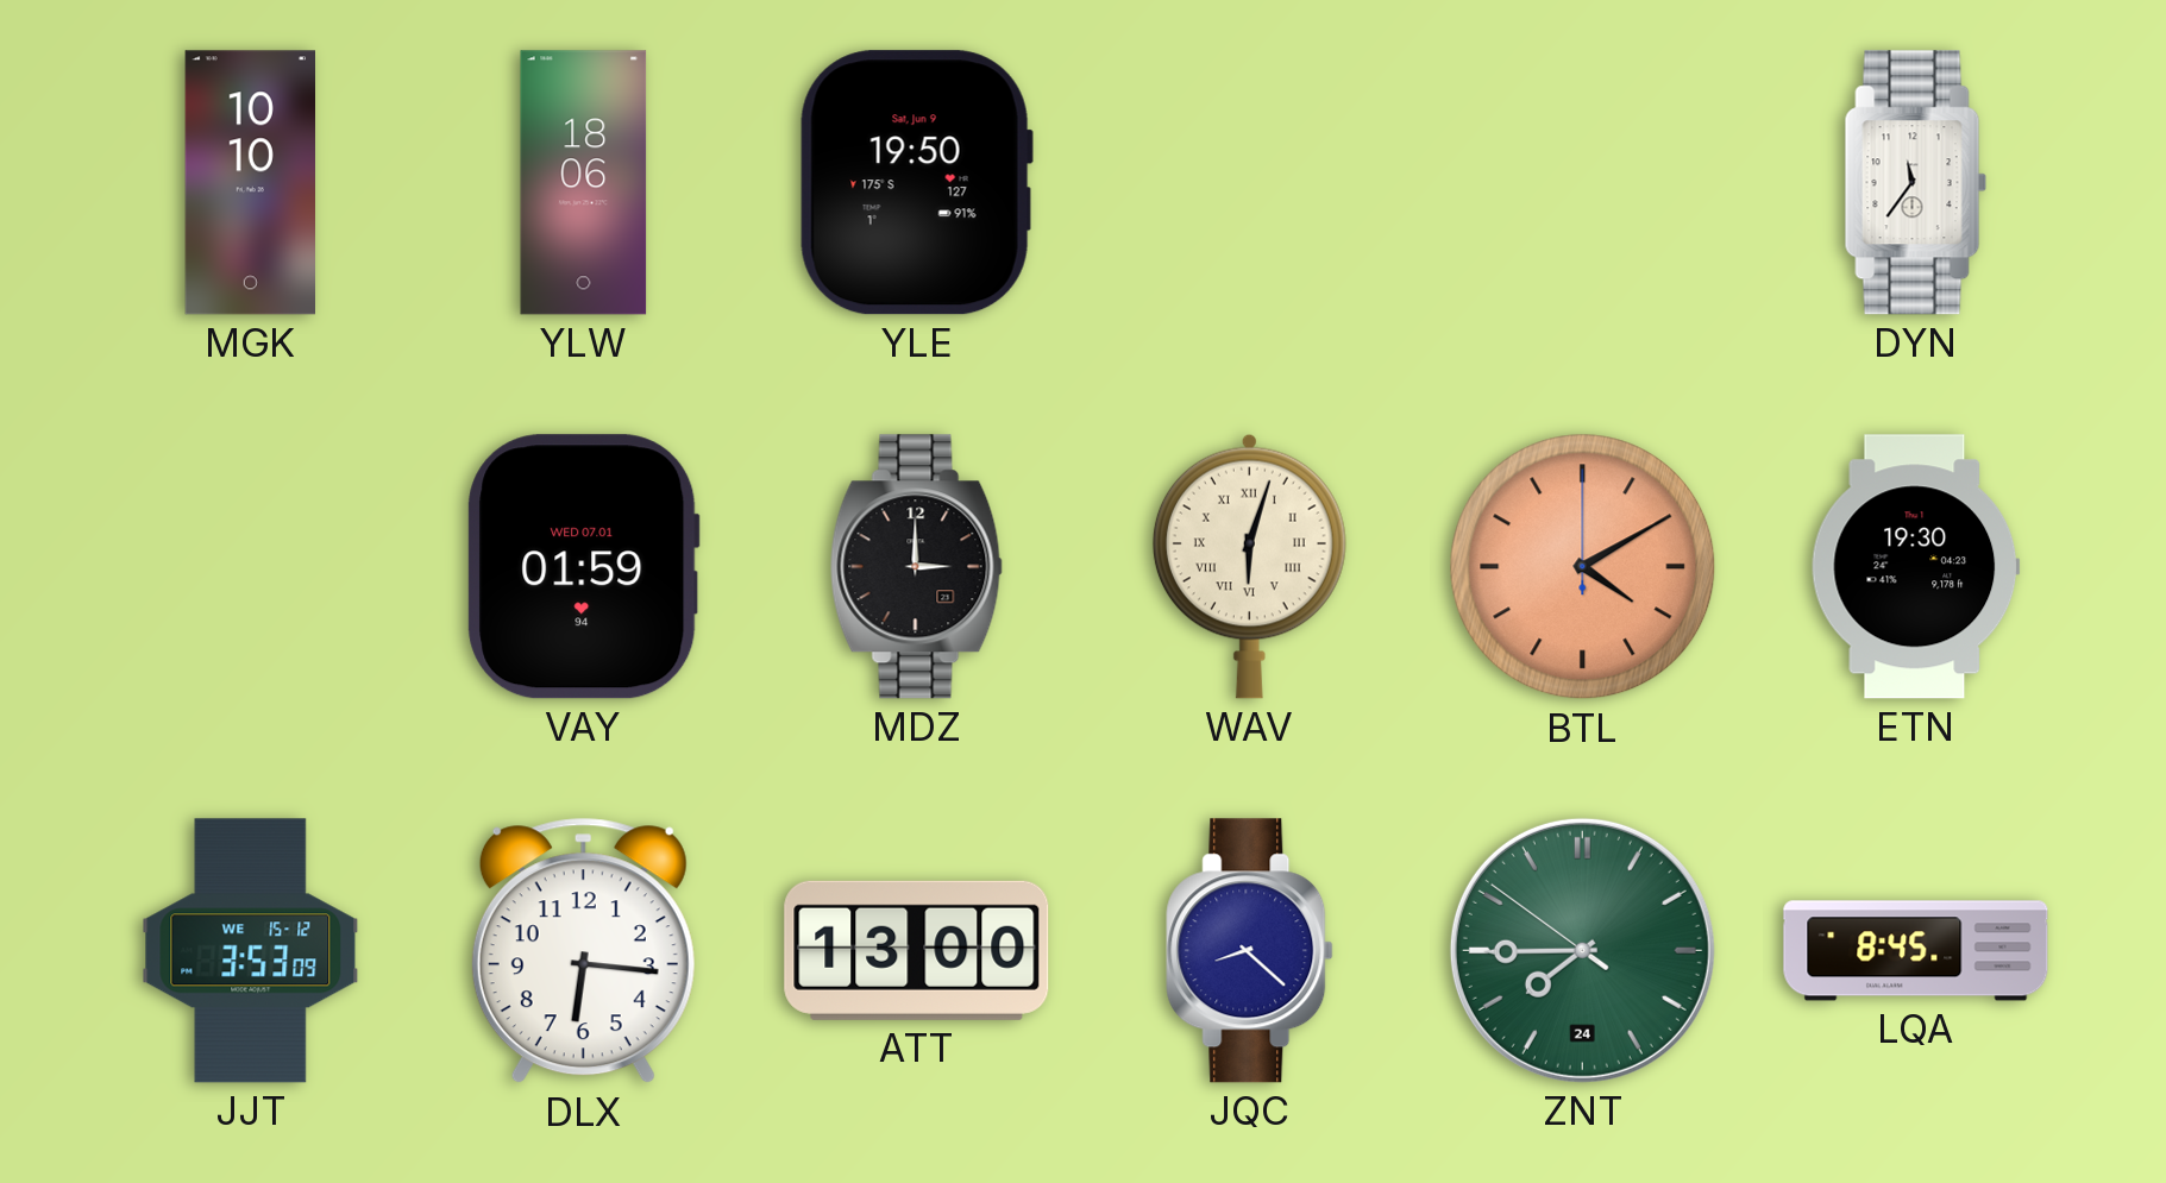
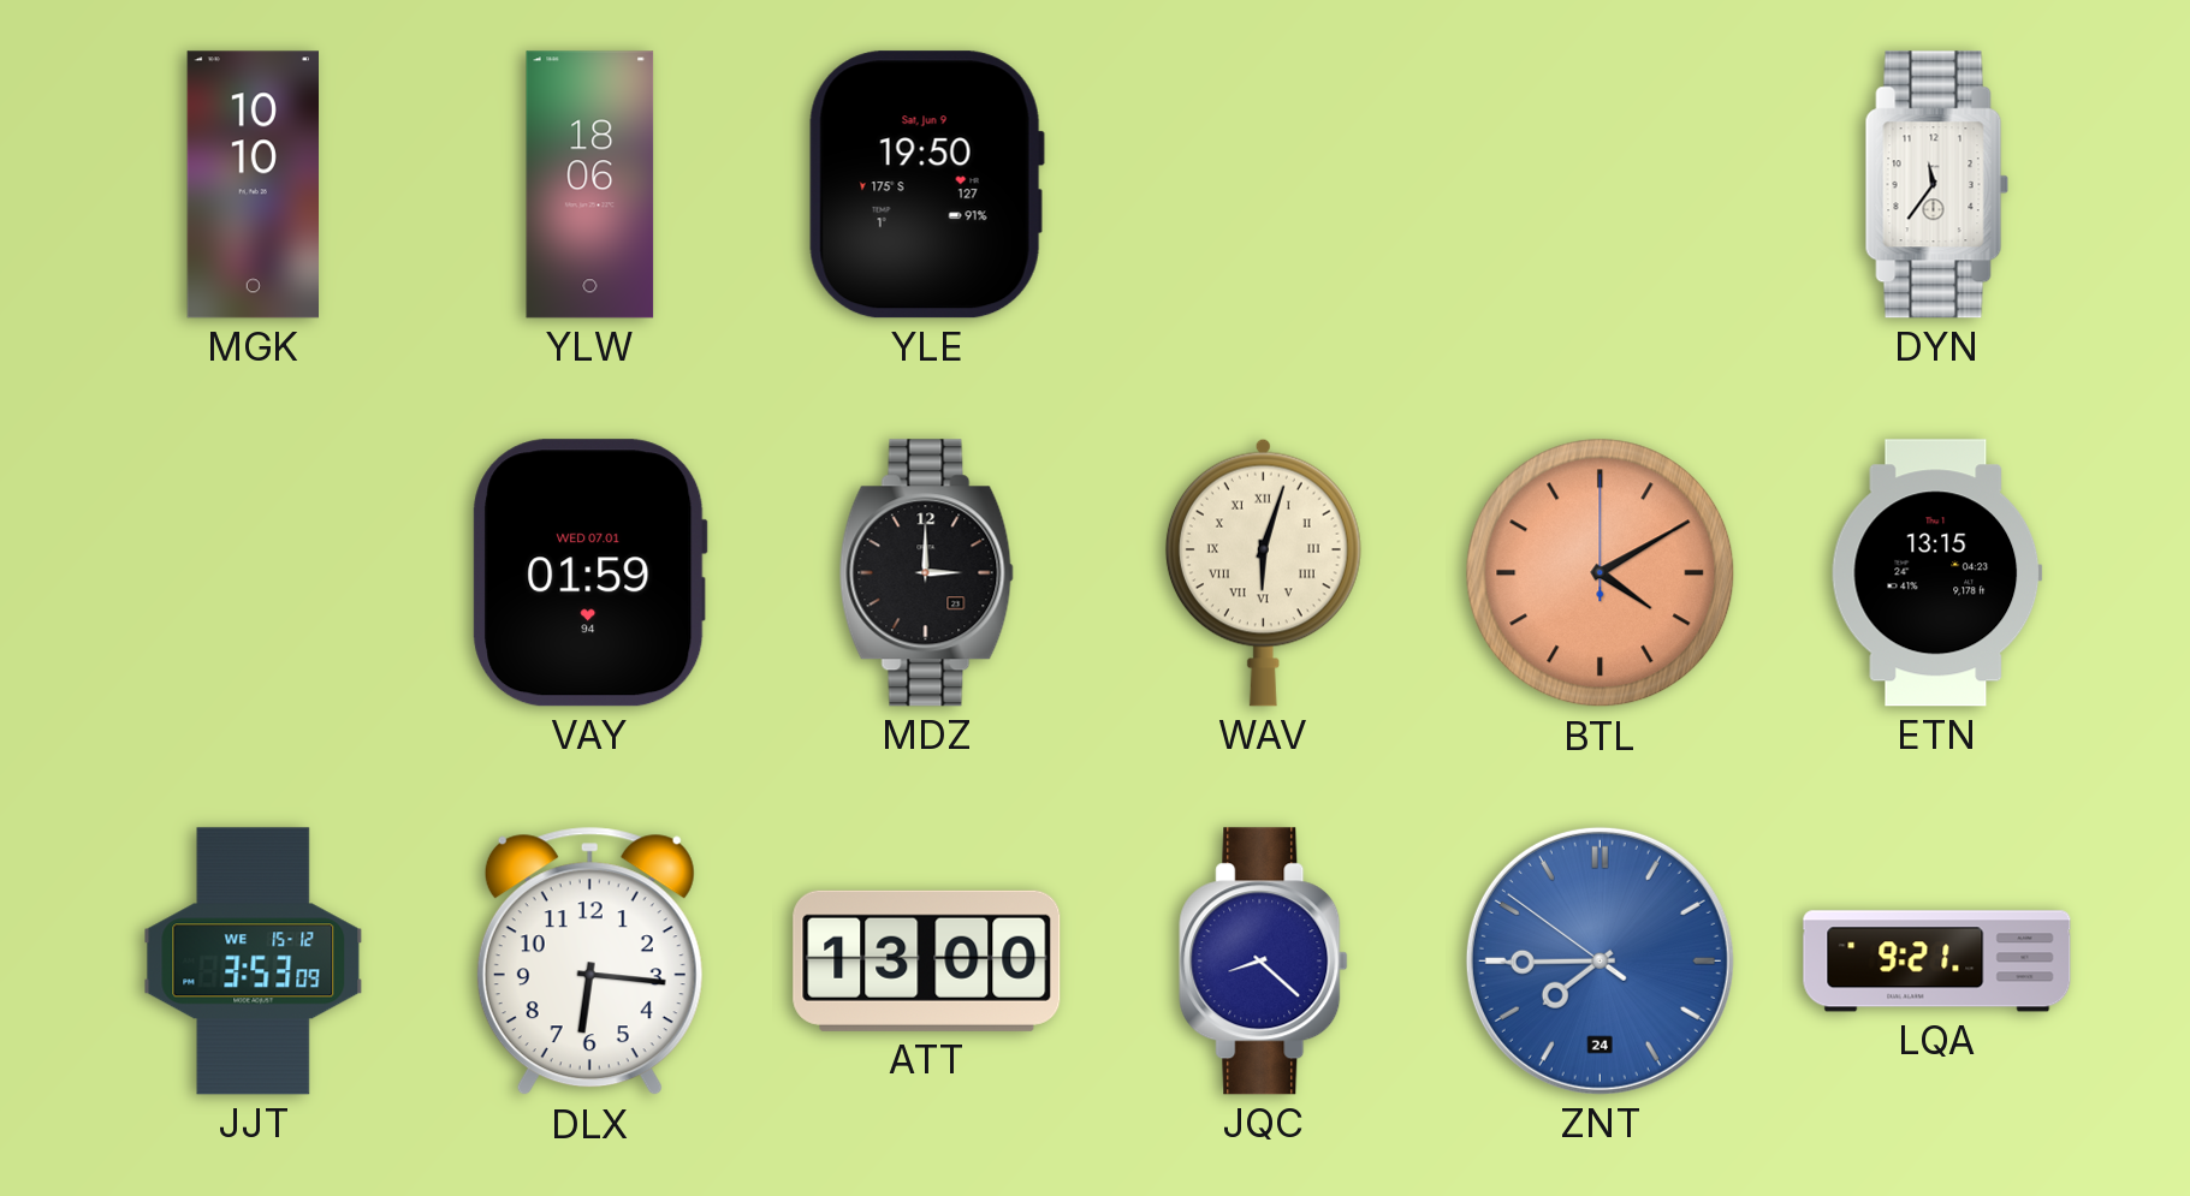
ETN: 19:30 -> 13:15 (1937, 573)
ZNT dial: green -> blue (1600, 960)
LQA: 8:45 -> 9:21 (1937, 962)
